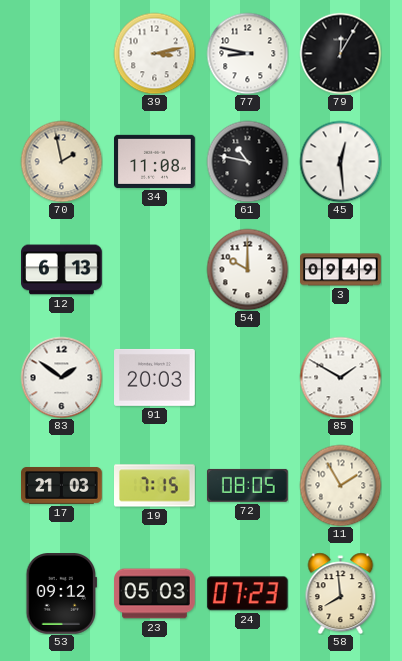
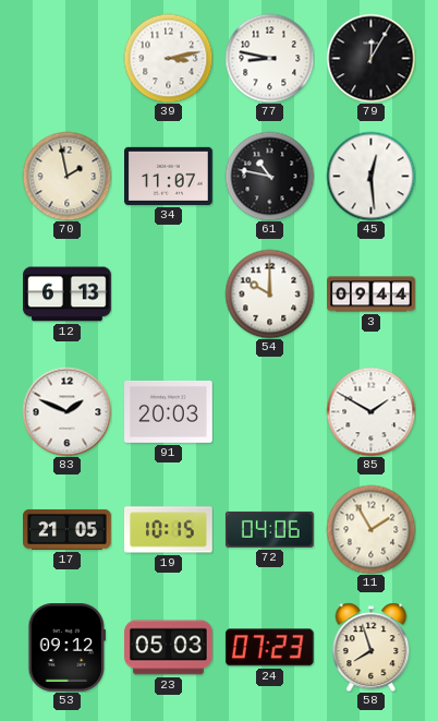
34: 11:08 -> 11:07 (169, 176)
3: 09:49 -> 09:44 (372, 295)
83: 1:51 -> 1:49 (66, 411)
17: 21:03 -> 21:05 (68, 529)
19: 7:15 -> 10:15 (169, 530)
72: 08:05 -> 04:06 (269, 529)
58: 7:59 -> 7:57 (372, 647)
